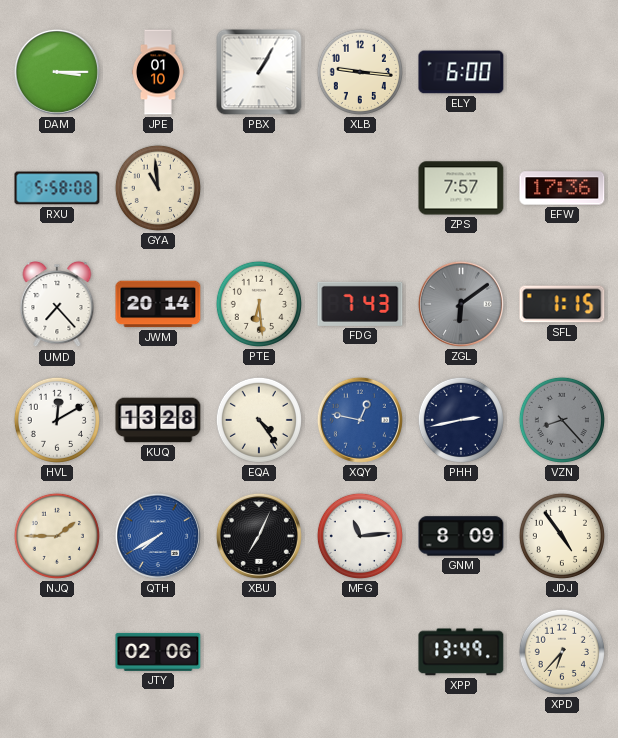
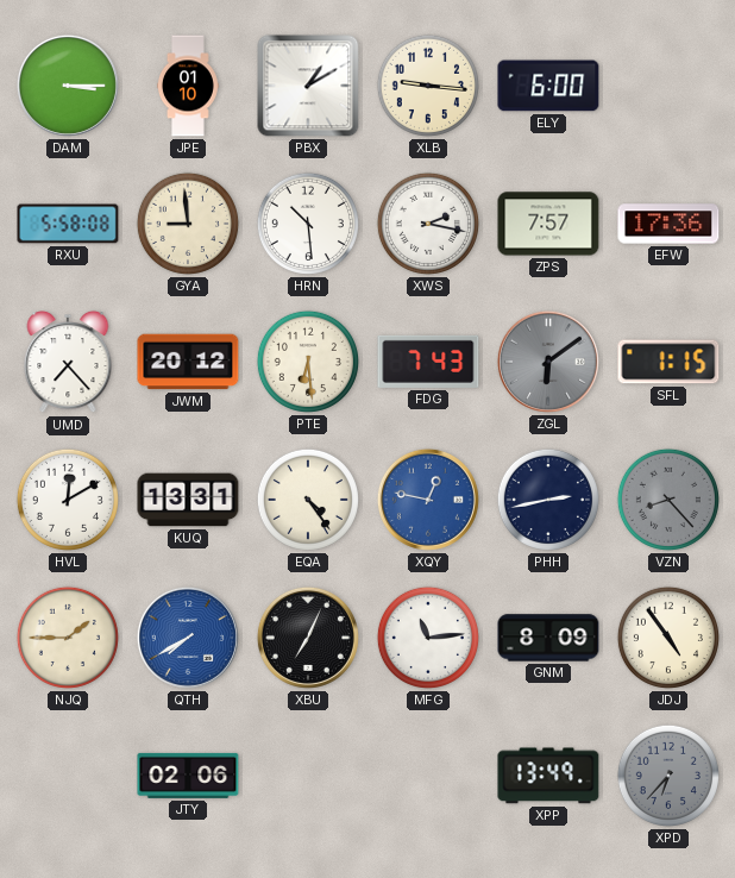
PBX: 1:05 -> 1:10 (308, 86)
GYA: 10:59 -> 8:59 (188, 224)
HRN: none -> 10:29 (308, 224)
XWS: none -> 2:17 (428, 224)
JWM: 20:14 -> 20:12 (188, 362)
KUQ: 13:28 -> 13:31 (188, 500)
XPD dial: cream -> grey (668, 776)
